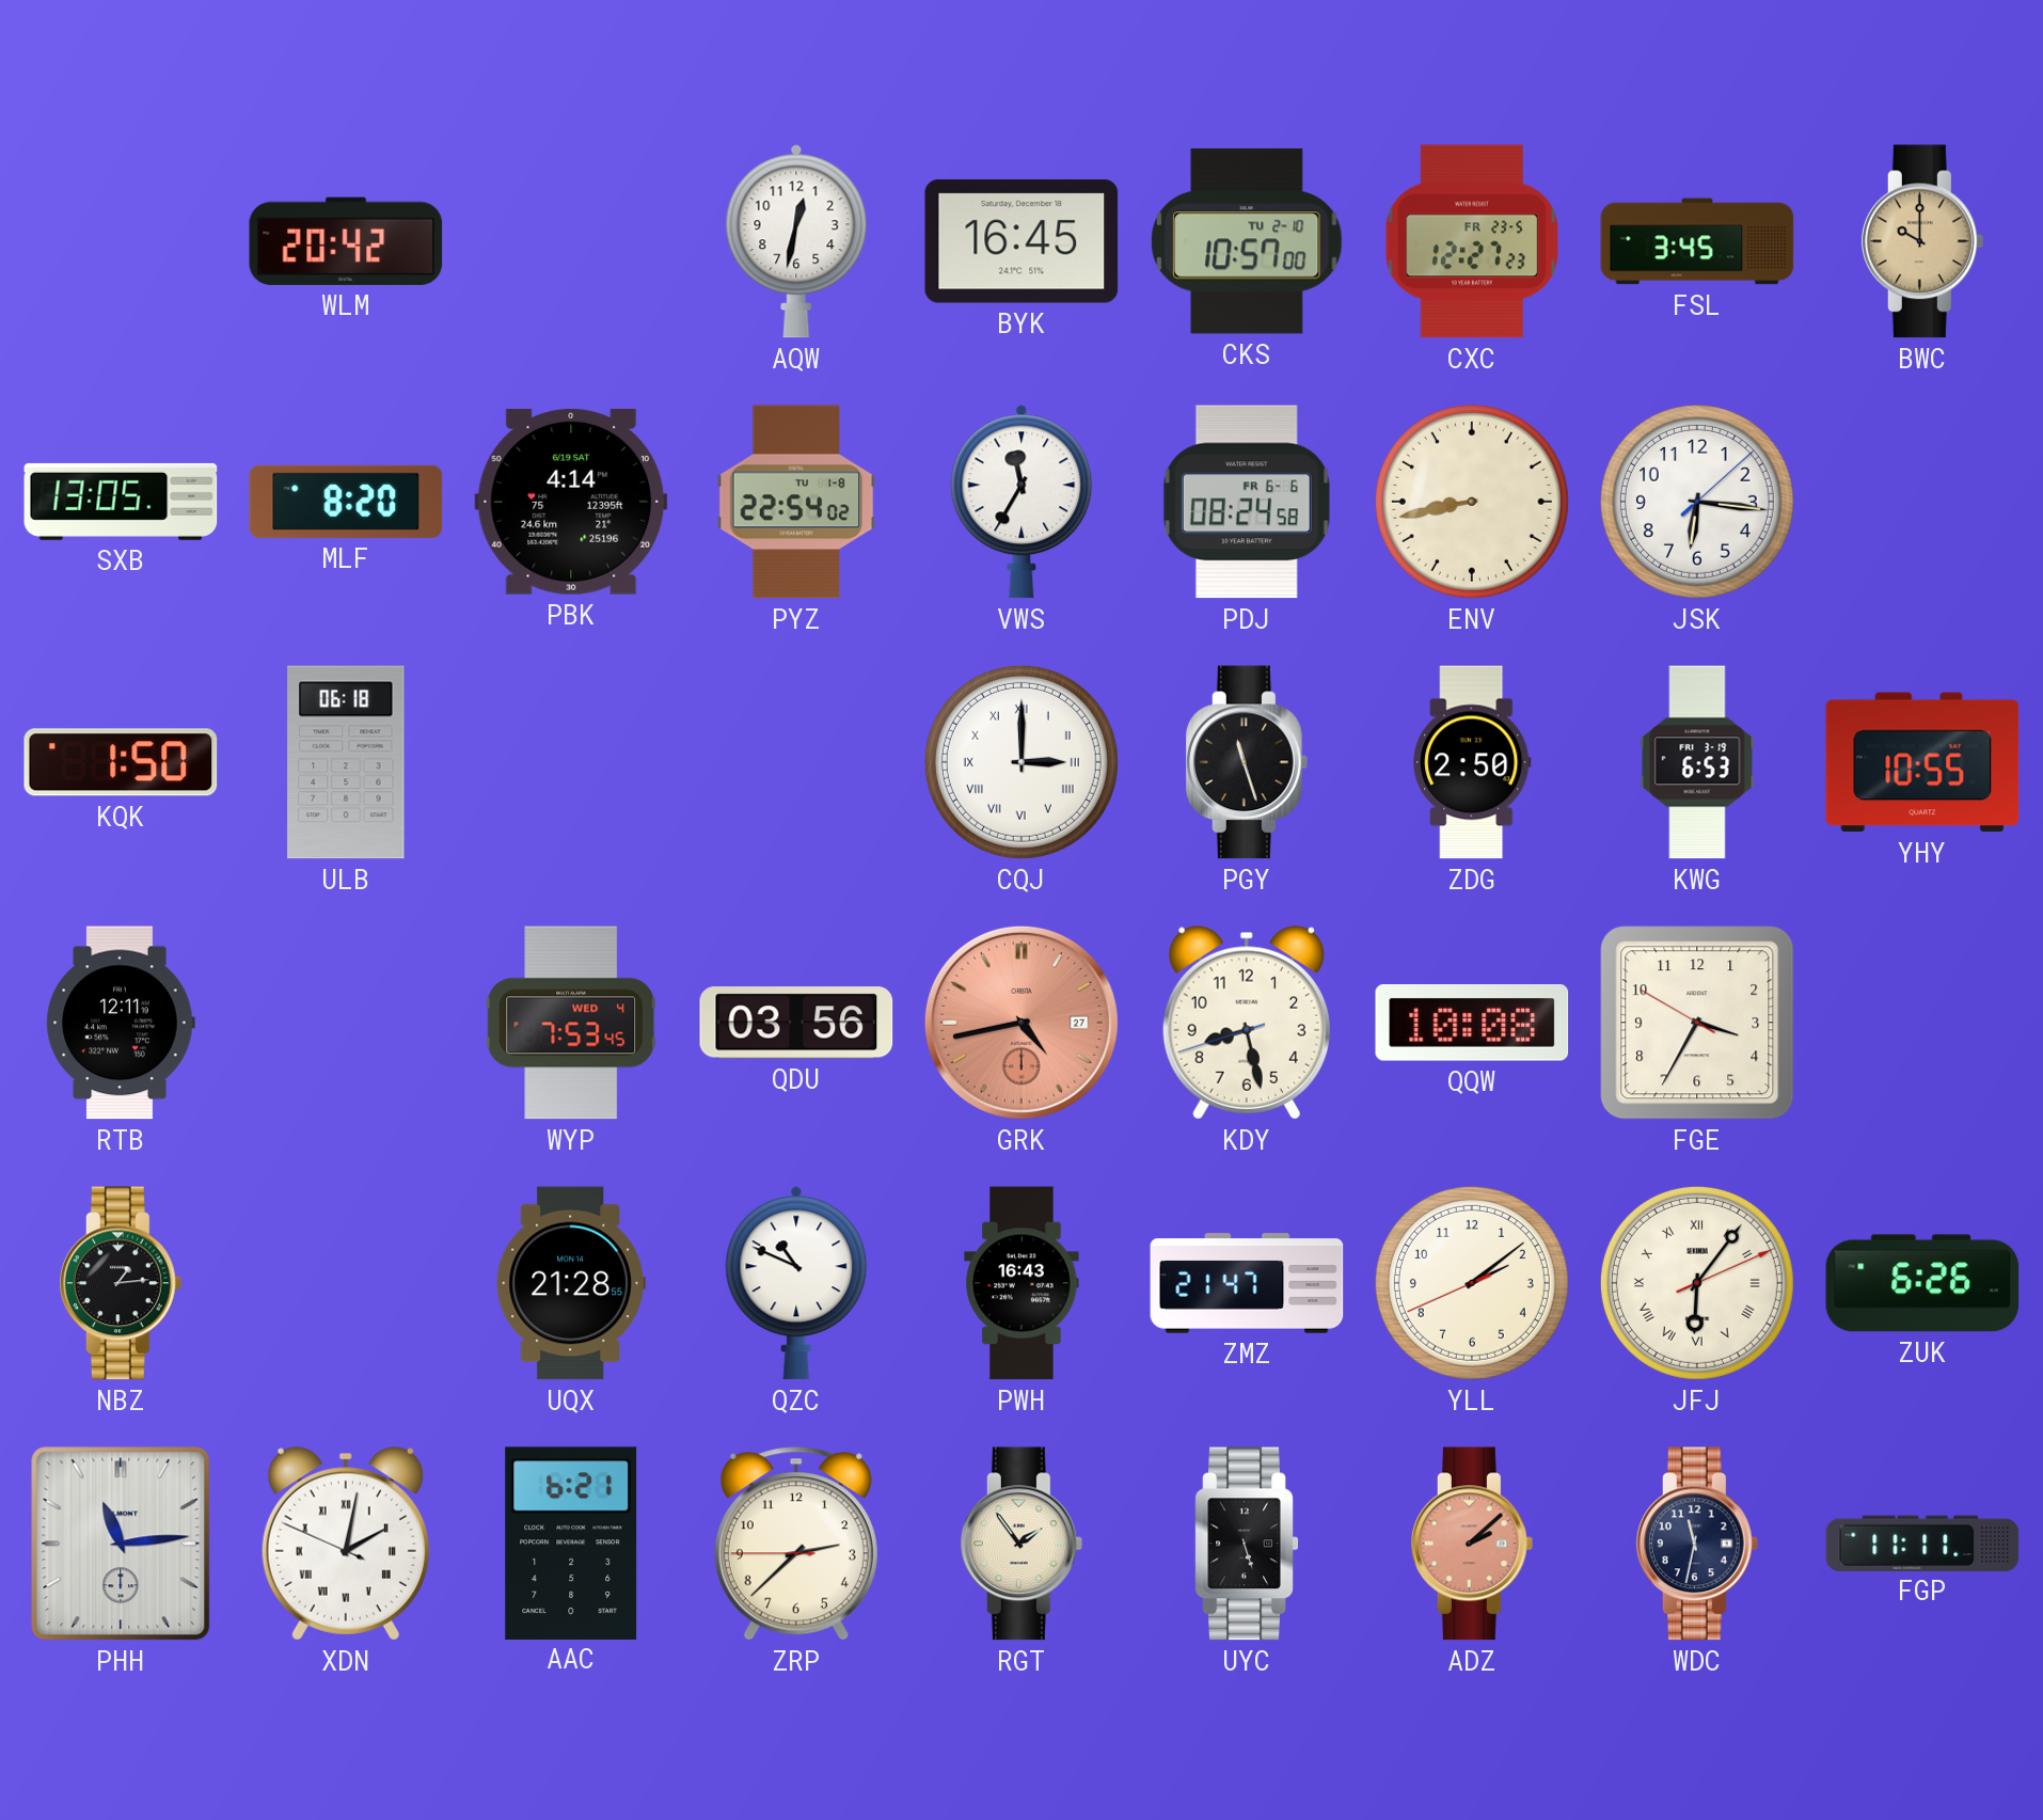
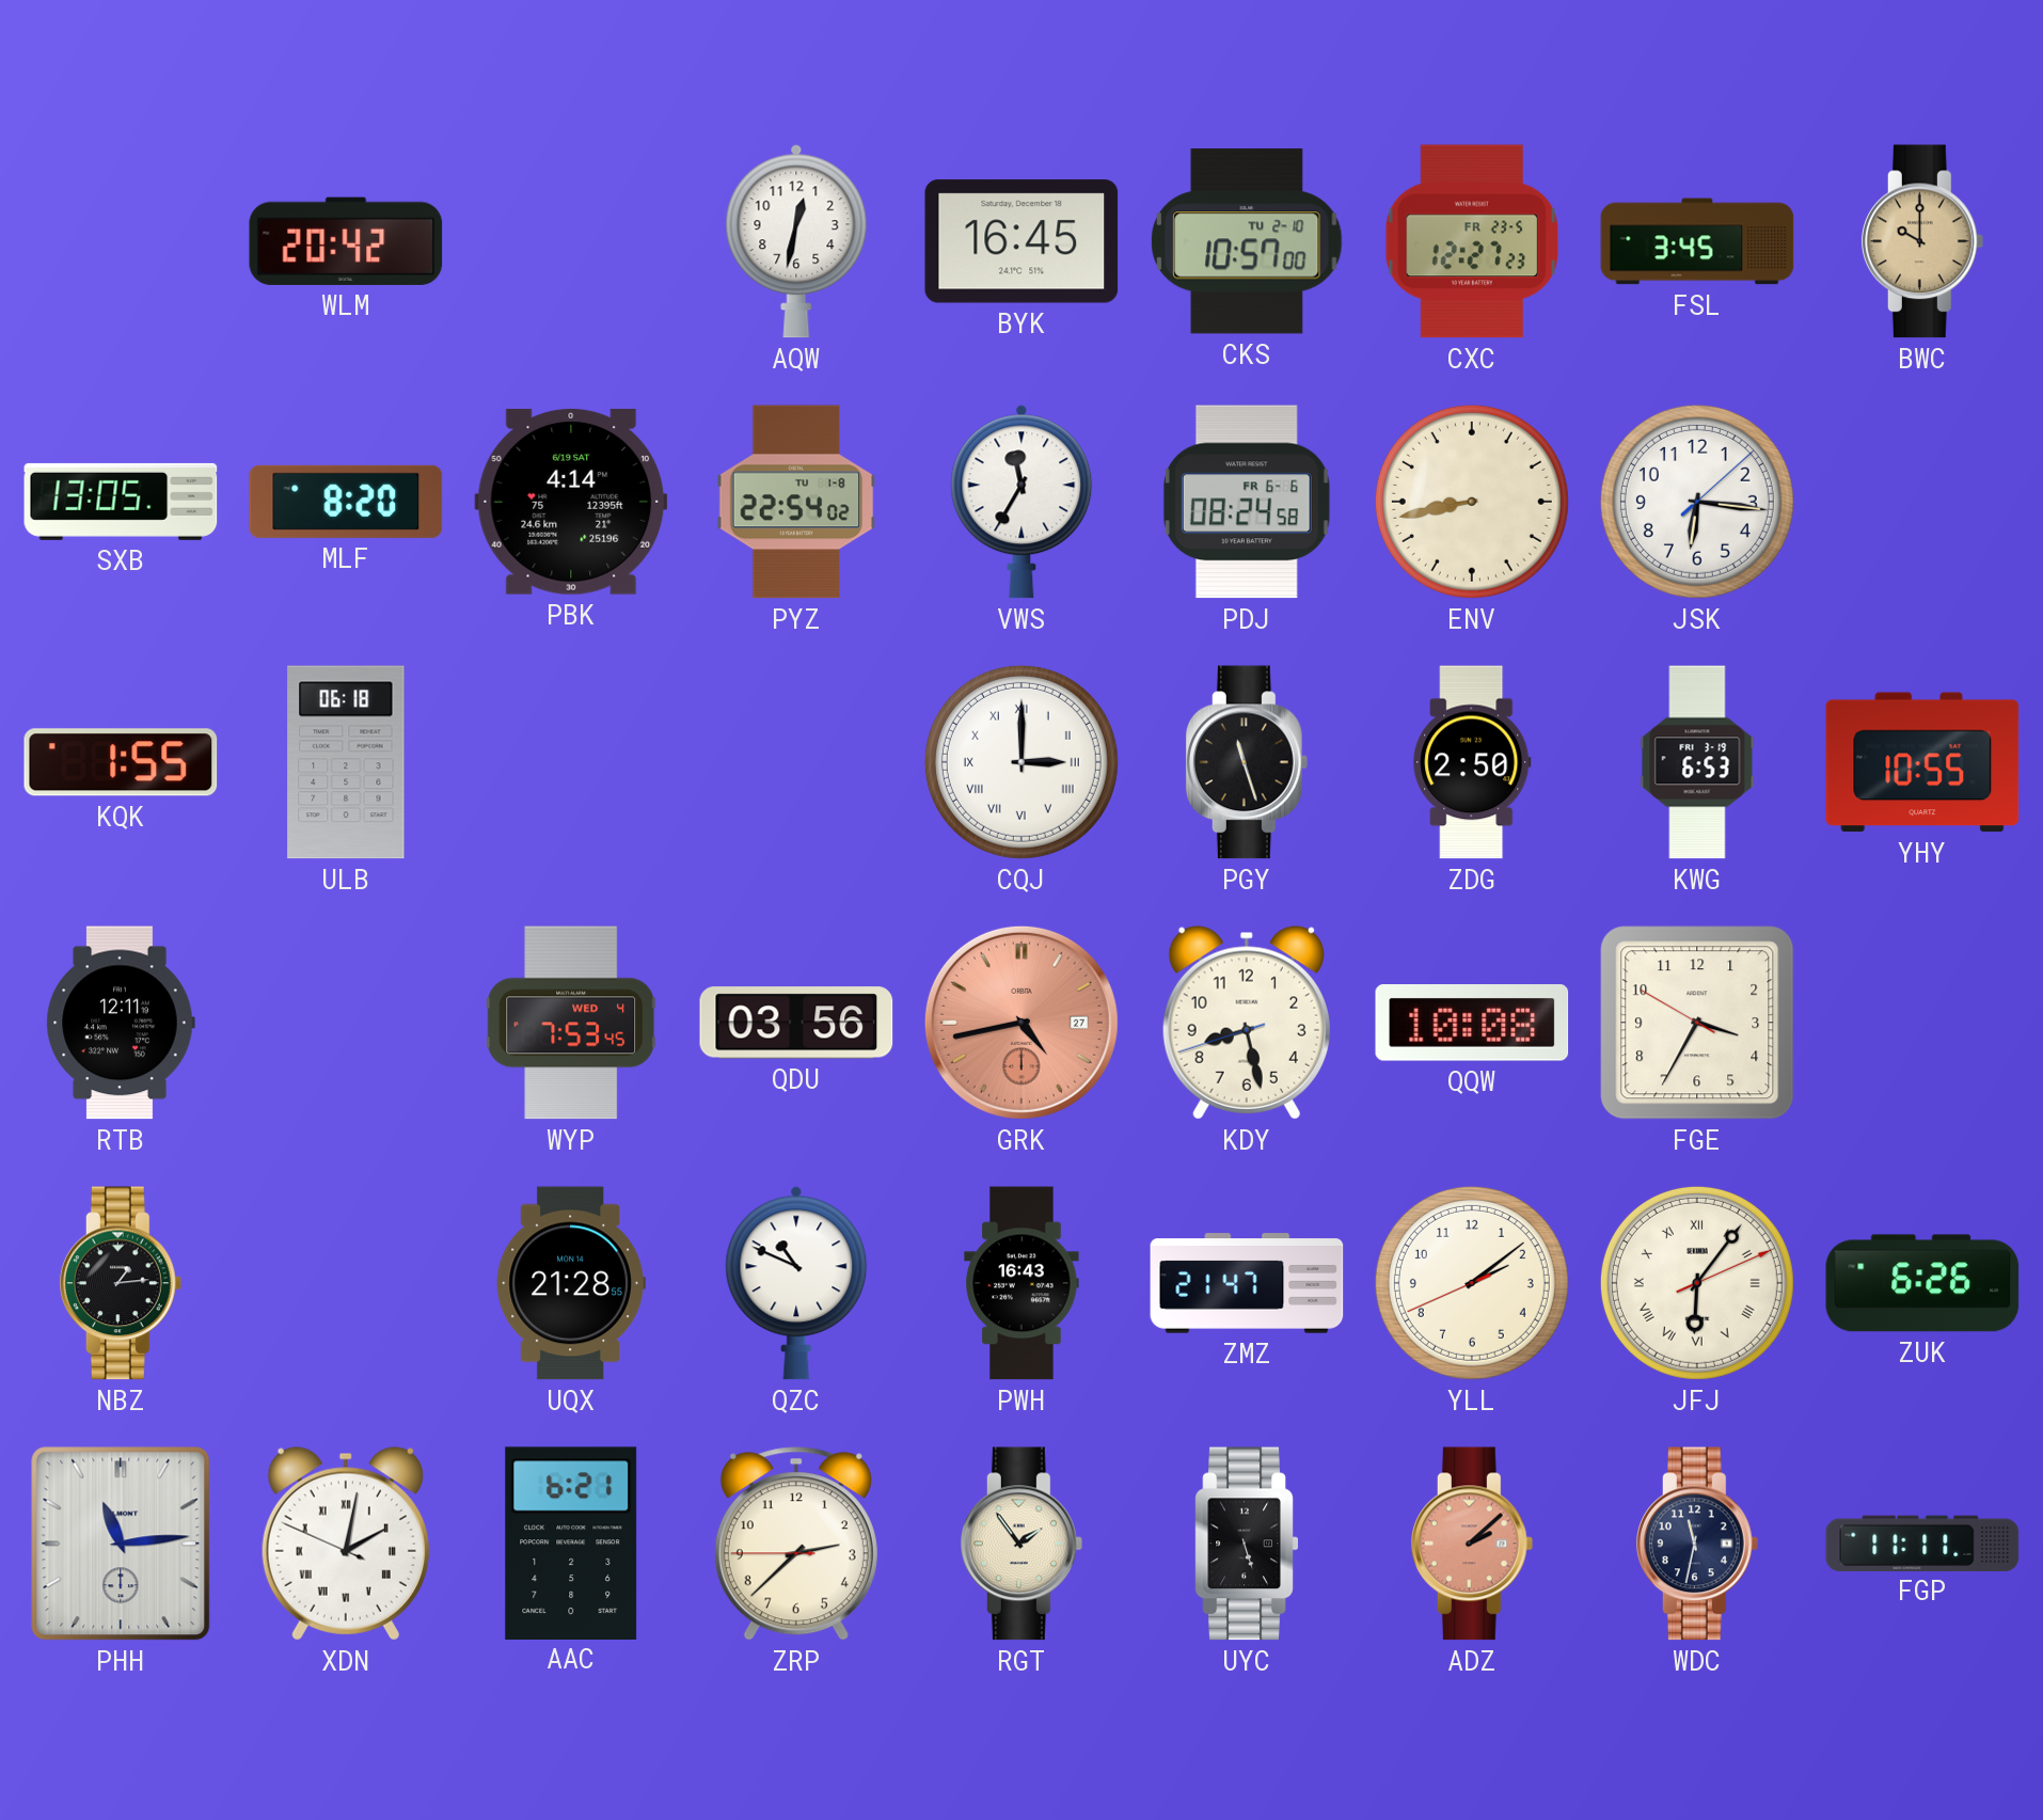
KQK: 1:50 -> 1:55 (121, 762)
